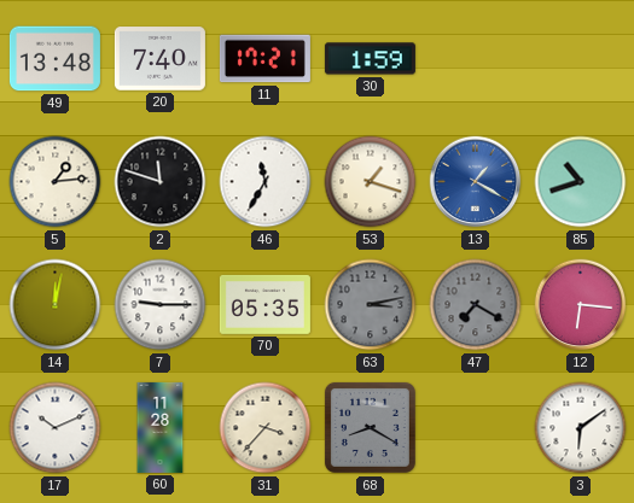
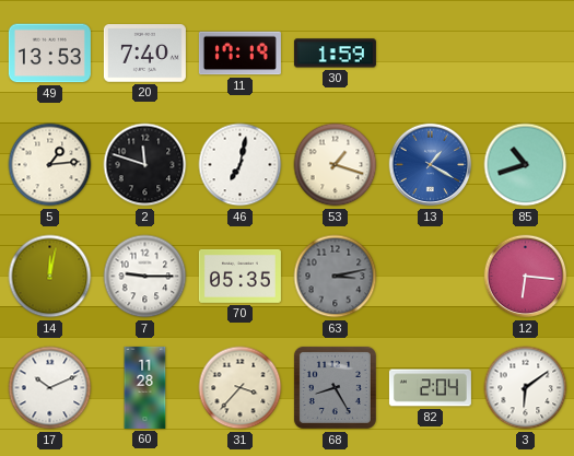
49: 13:48 -> 13:53 (49, 54)
11: 17:21 -> 17:19 (239, 54)
46: 11:35 -> 7:02 (241, 165)
47: 7:20 -> none (476, 305)
68: 8:20 -> 8:25 (335, 387)
82: none -> 2:04 (430, 388)
